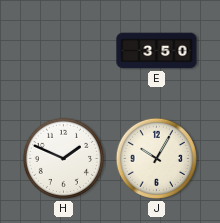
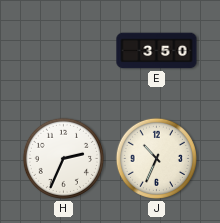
H: 1:49 -> 2:34 (63, 158)
J: 10:05 -> 10:34 (156, 158)
